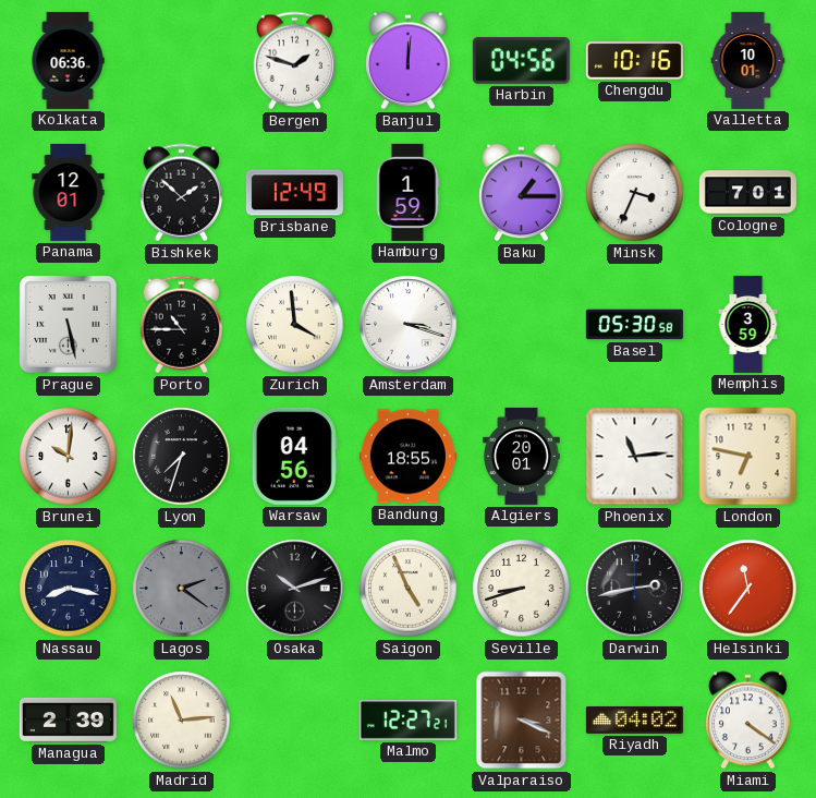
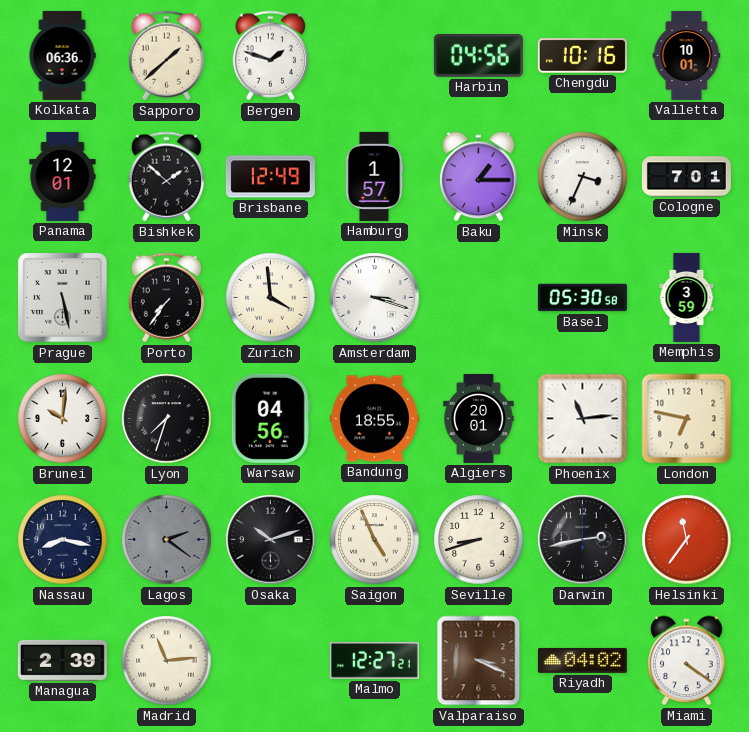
Sapporo: none -> 1:38 (166, 56)
Banjul: 12:01 -> none (409, 61)
Hamburg: 1:59 -> 1:57 (374, 176)
Porto: 10:45 -> 7:36 (166, 298)
